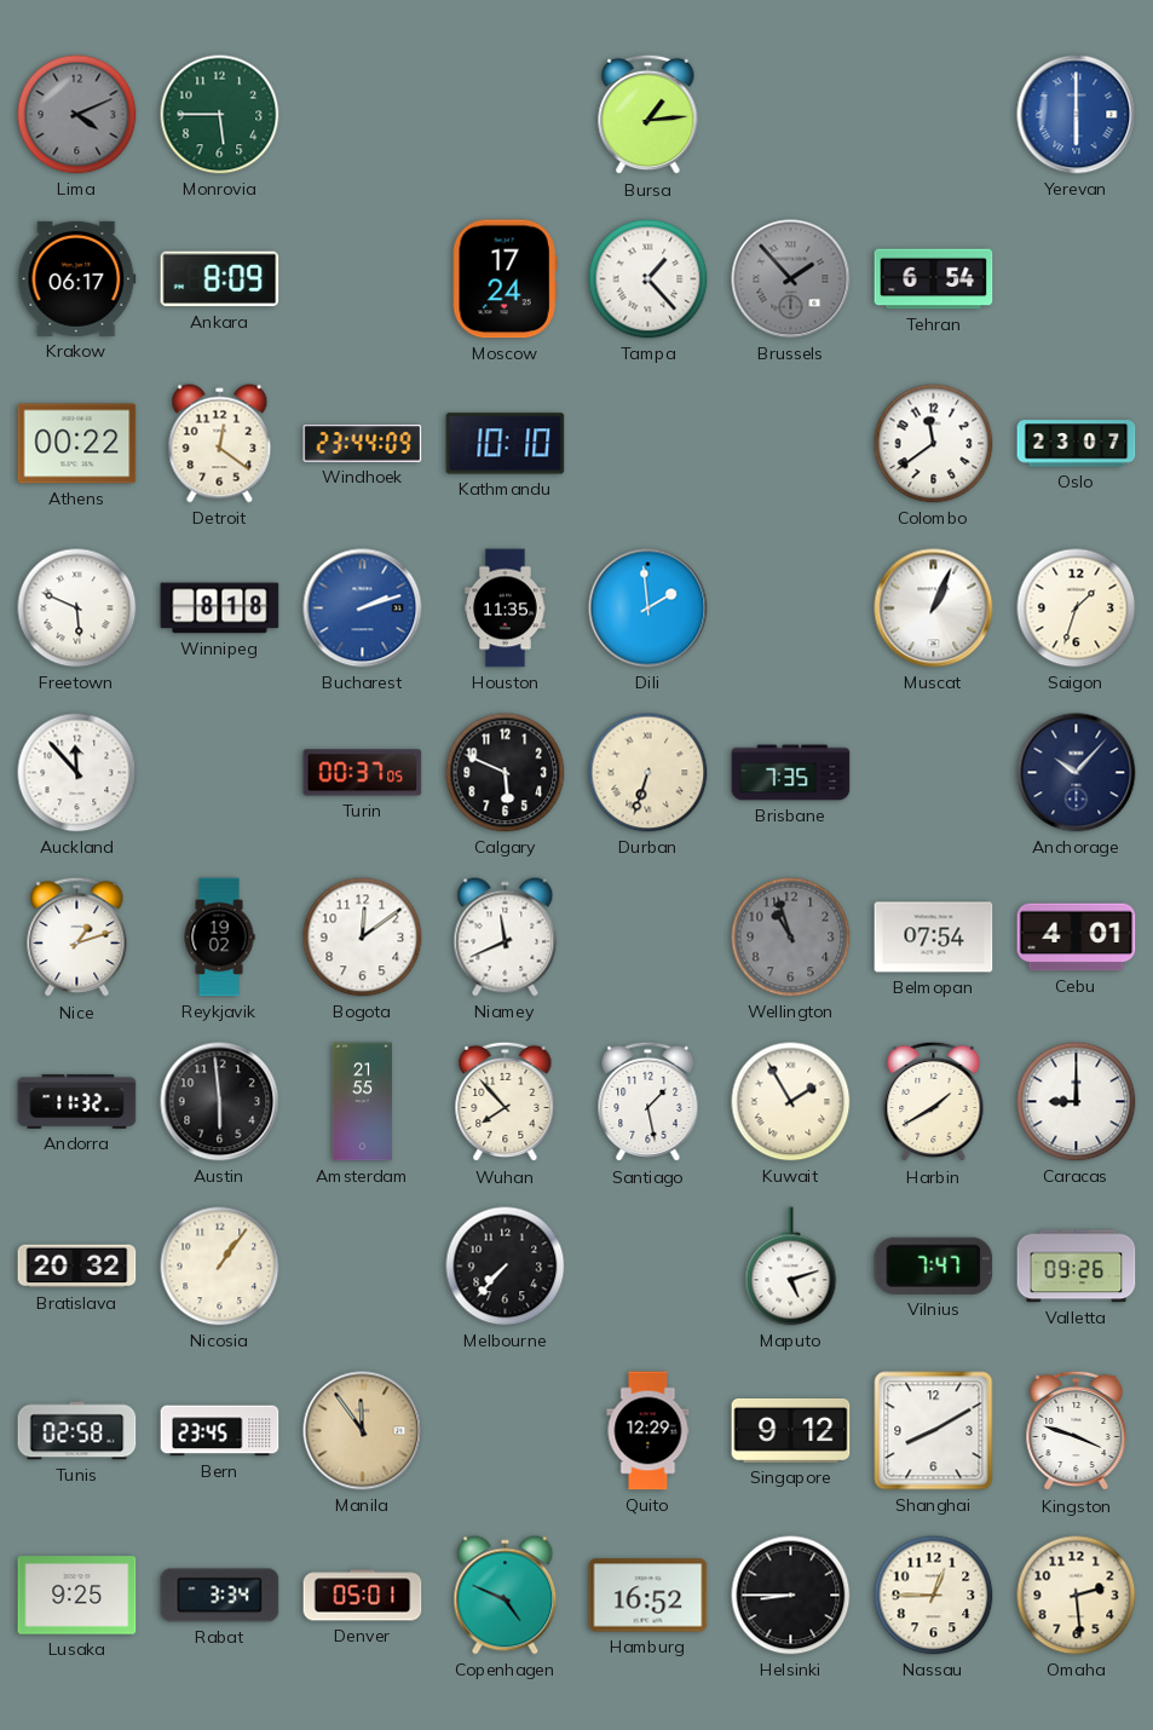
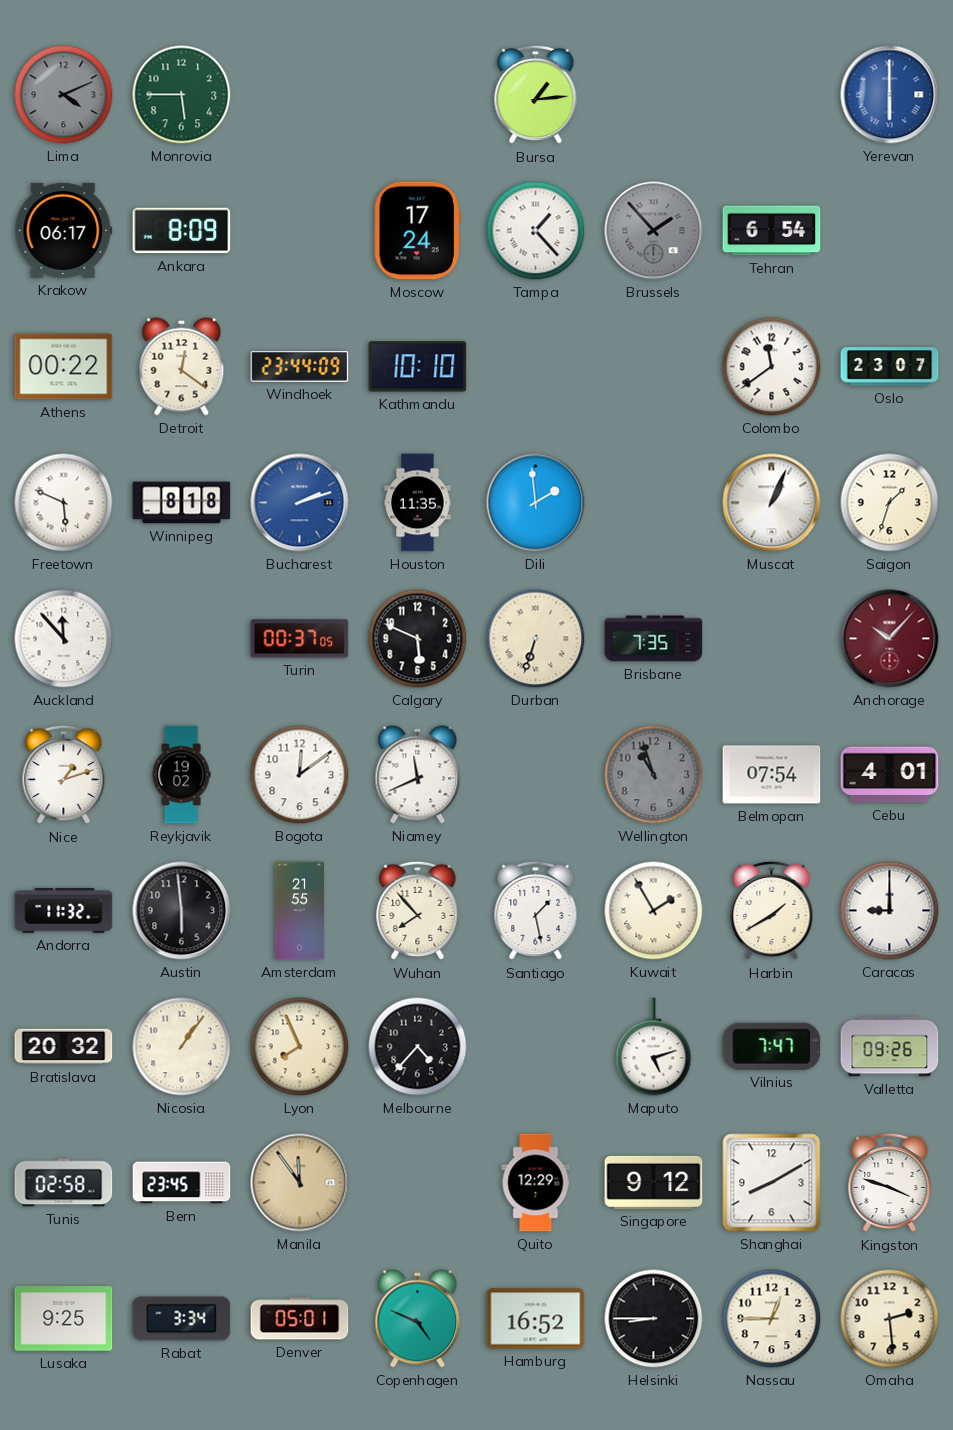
Anchorage dial: navy -> burgundy (890, 639)
Lyon: none -> 7:56 (300, 1047)
Melbourne: 7:37 -> 4:37 (418, 1047)
